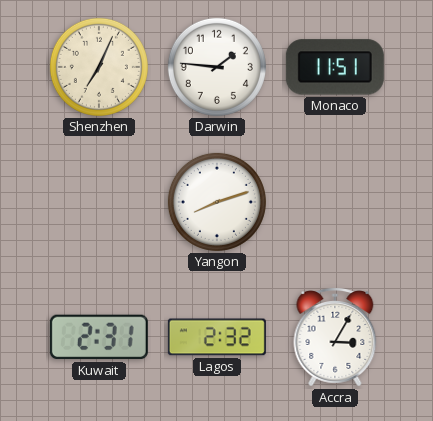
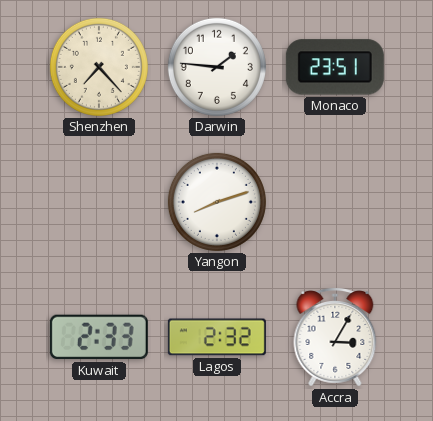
Shenzhen: 7:04 -> 7:23 (99, 67)
Monaco: 11:51 -> 23:51 (335, 67)
Kuwait: 2:31 -> 2:33 (99, 337)
